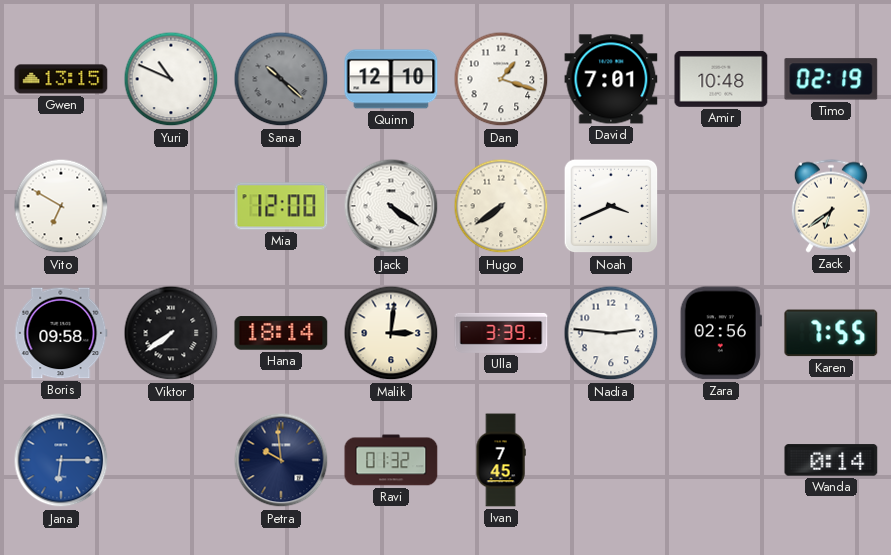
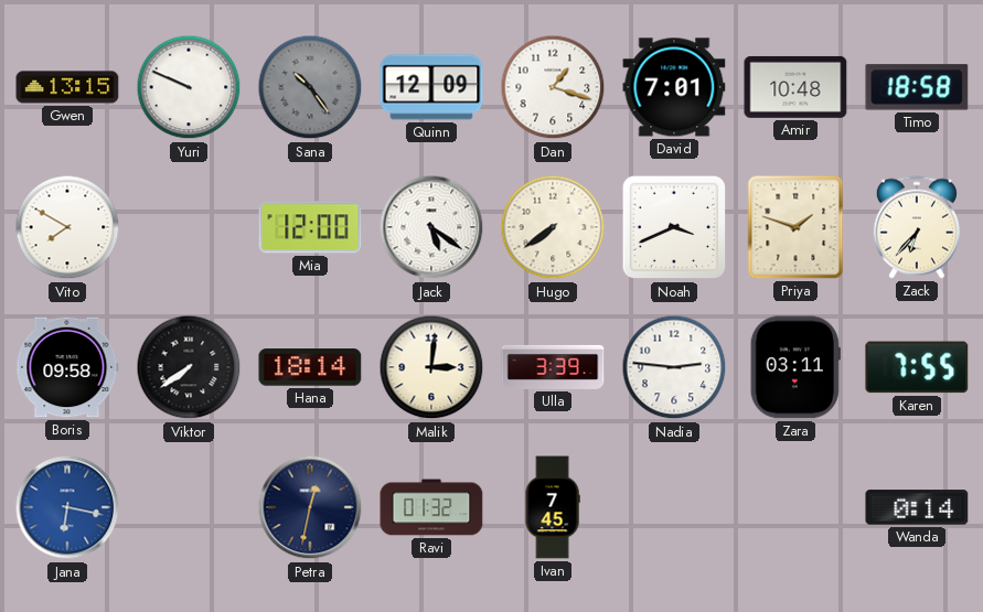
Yuri: 10:49 -> 9:49 (189, 87)
Sana: 10:22 -> 10:24 (310, 87)
Quinn: 12:10 -> 12:09 (431, 87)
Timo: 02:19 -> 18:58 (917, 87)
Vito: 6:50 -> 7:50 (67, 227)
Jack: 4:21 -> 5:21 (431, 227)
Priya: none -> 1:48 (795, 227)
Zack: 6:39 -> 6:37 (917, 227)
Zara: 02:56 -> 03:11 (795, 367)
Jana: 6:15 -> 6:17 (67, 507)
Petra: 9:59 -> 12:32 (310, 507)
